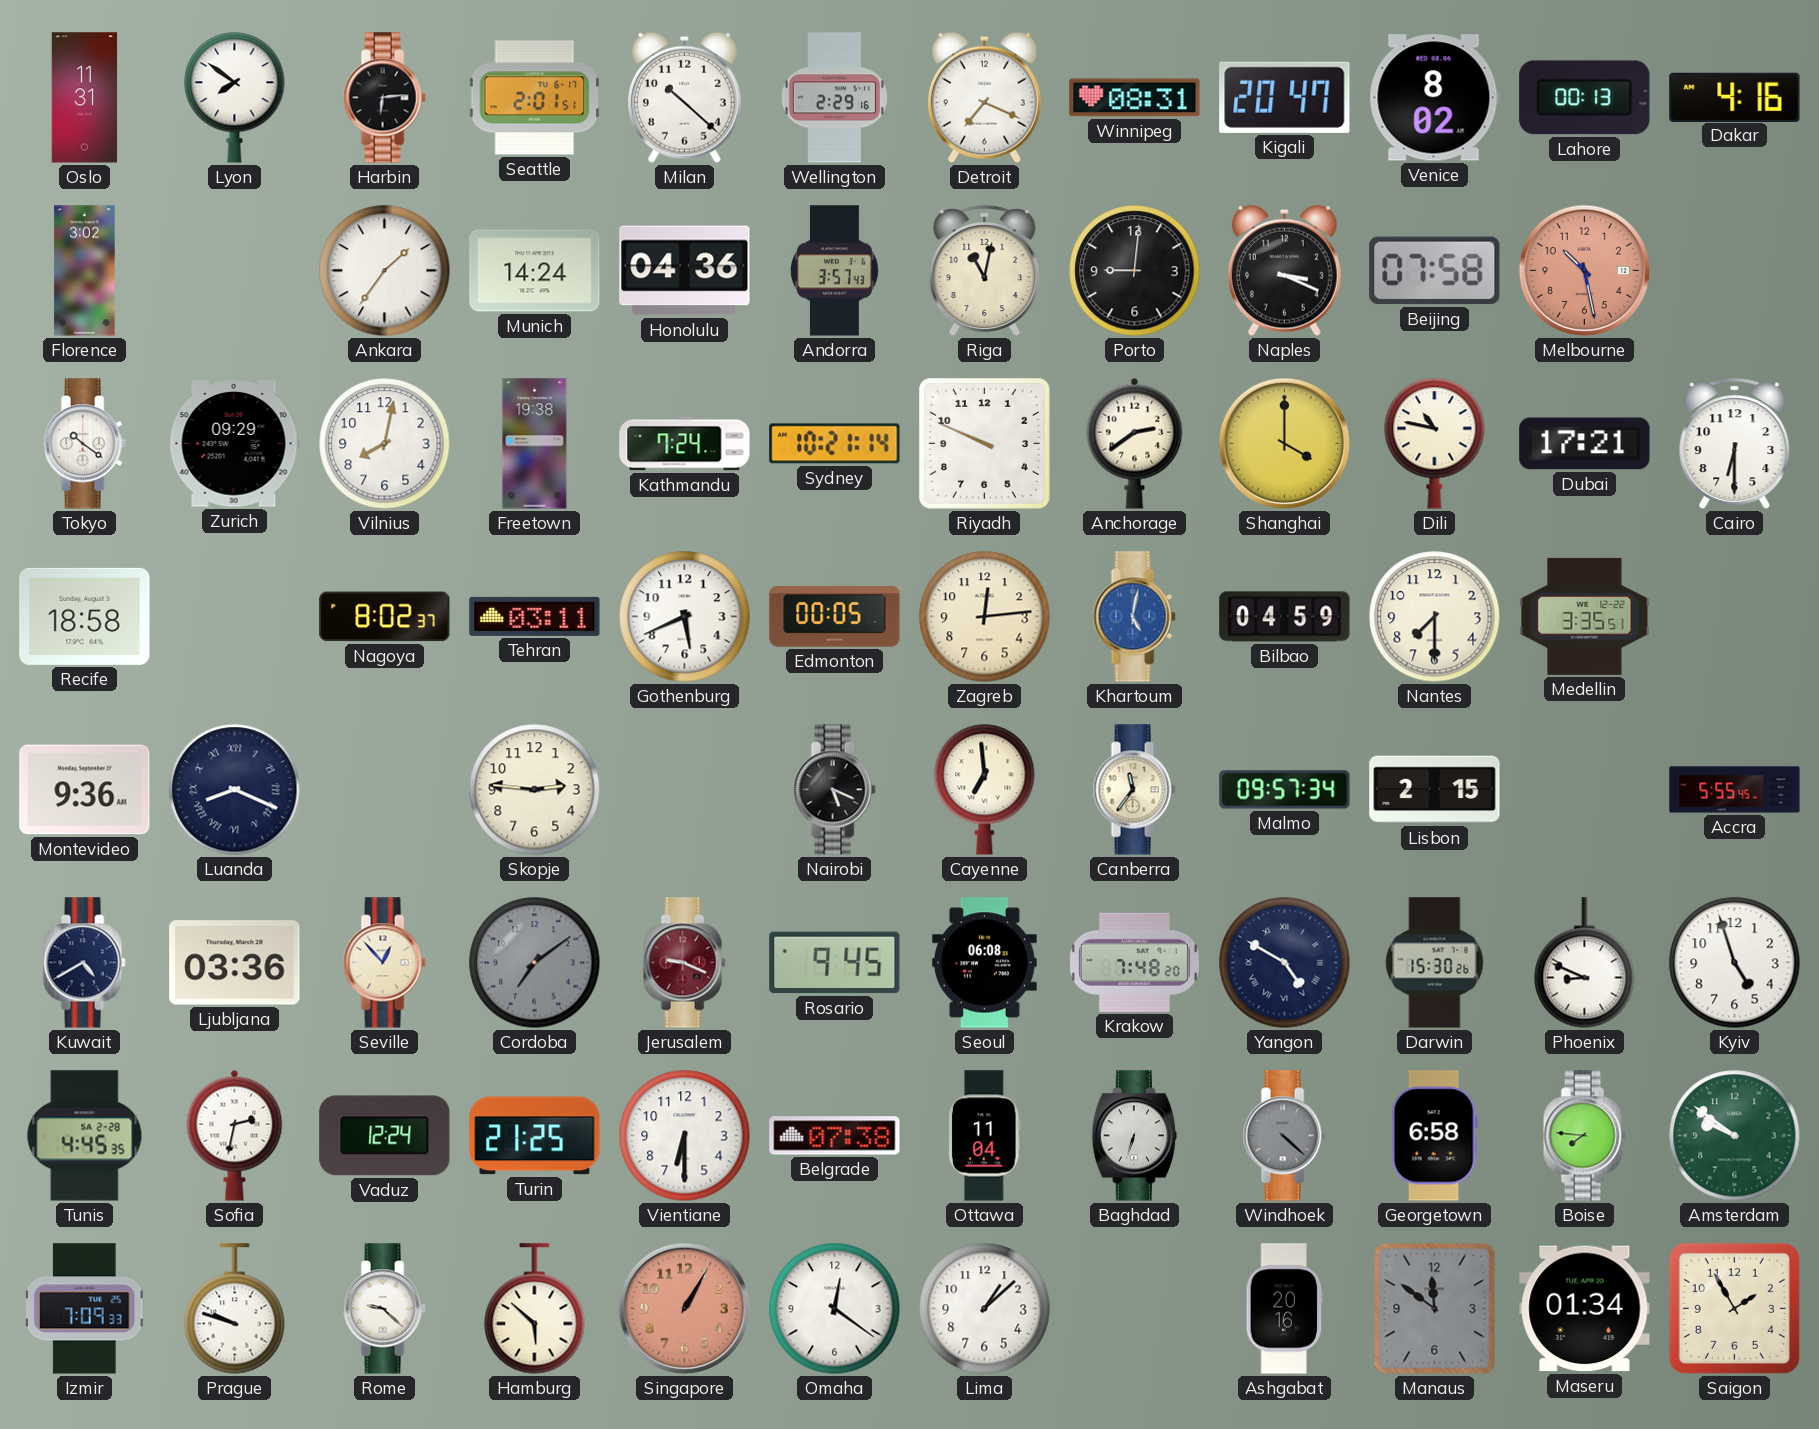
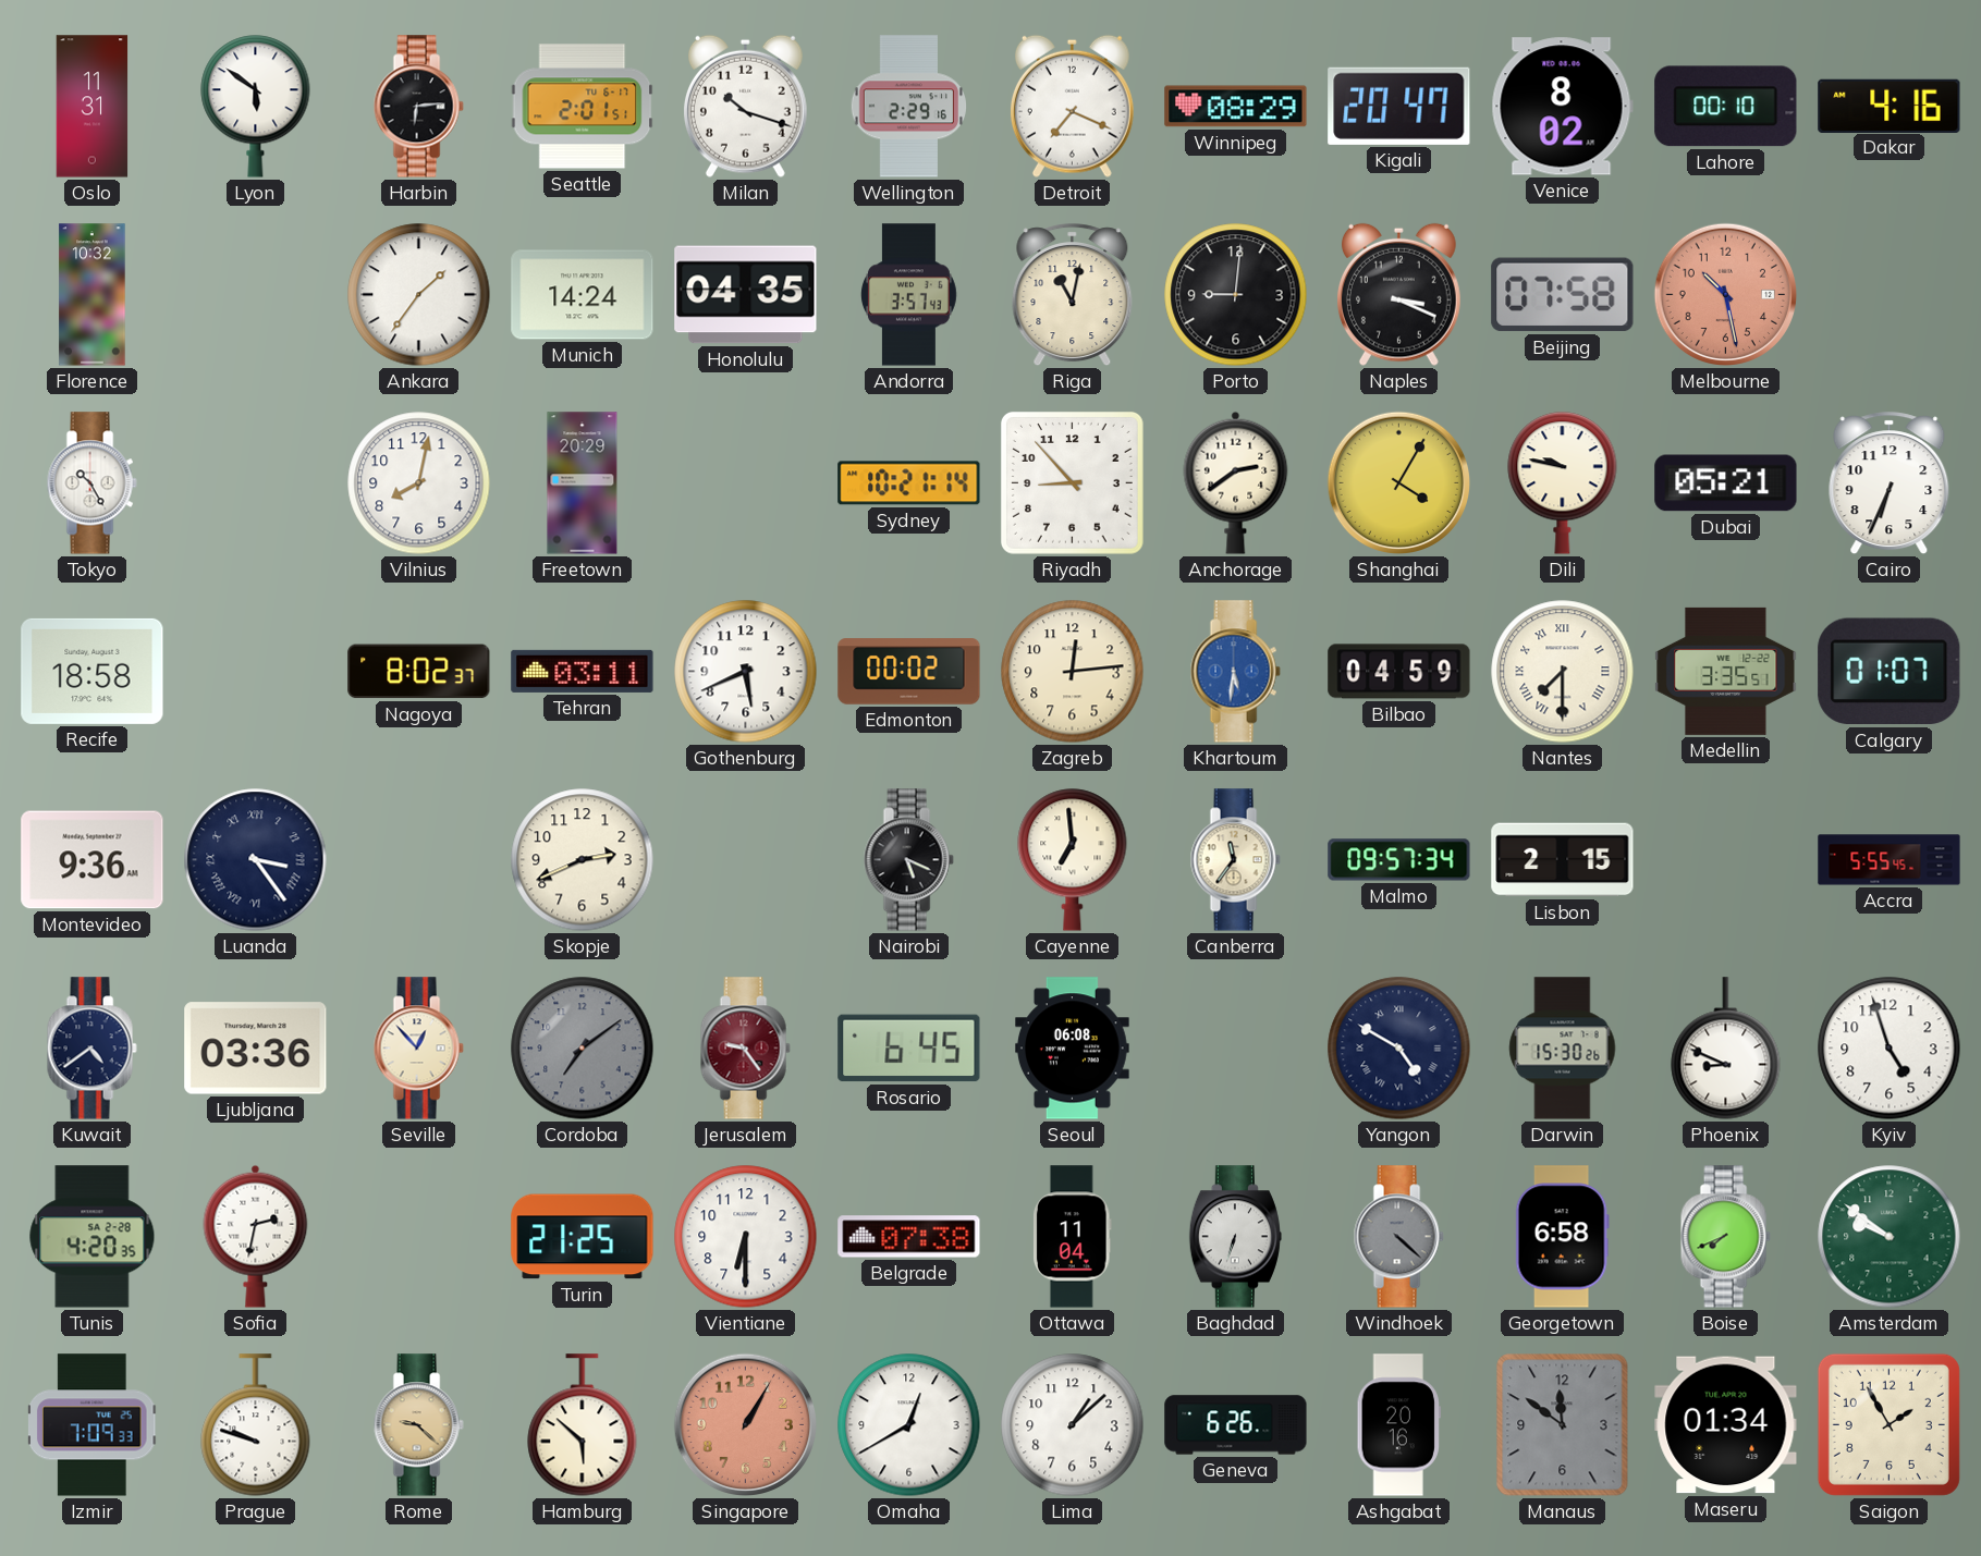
Lyon: 7:51 -> 5:51 (256, 107)
Milan: 10:22 -> 10:18 (745, 106)
Winnipeg: 08:31 -> 08:29 (1236, 107)
Lahore: 00:13 -> 00:10 (1726, 107)
Florence: 3:02 -> 10:32 (93, 295)
Honolulu: 04:36 -> 04:35 (746, 295)
Tokyo: 10:21 -> 10:25 (91, 483)
Zurich: 09:29 -> none (234, 444)
Freetown: 19:38 -> 20:29 (583, 483)
Kathmandu: 7:24 -> none (685, 444)
Riyadh: 9:49 -> 8:53 (1072, 482)
Shanghai: 4:00 -> 4:05 (1399, 483)
Dili: 10:47 -> 9:47 (1563, 483)
Dubai: 17:21 -> 05:21 (1726, 483)
Cairo: 6:30 -> 6:34 (1890, 483)
Edmonton: 00:05 -> 00:02 (909, 672)
Khartoum: 5:02 -> 5:31 (1235, 672)
Nantes numerals: Arabic -> Roman (1563, 672)
Calgary: none -> 01:07 (1890, 672)
Luanda: 8:19 -> 3:24 (256, 860)
Skopje: 2:46 -> 2:41 (583, 860)
Kuwait: 4:40 -> 4:39 (91, 1049)
Jerusalem: 9:19 -> 9:24 (745, 1049)
Rosario: 9:45 -> 6:45 (909, 1049)
Krakow: 7:48 -> none (1134, 962)
Tunis: 4:45 -> 4:20 (93, 1237)
Vaduz: 12:24 -> none (385, 1136)
Boise: 7:46 -> 7:41 (1725, 1237)
Rome dial: white -> champagne (418, 1425)
Omaha: 12:21 -> 12:40 (909, 1425)
Geneva: none -> 6:26 (1236, 1425)
